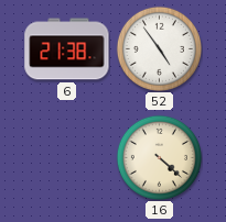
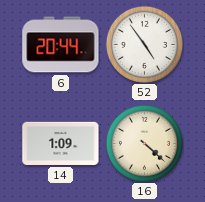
6: 21:38 -> 20:44 (61, 45)
14: none -> 1:09 (61, 143)
